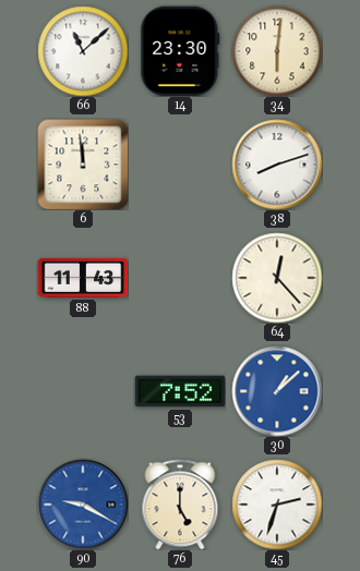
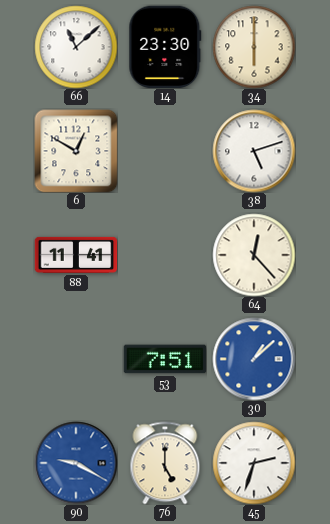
34: 6:01 -> 6:00 (254, 47)
6: 11:59 -> 12:50 (76, 151)
38: 8:12 -> 5:12 (254, 151)
88: 11:43 -> 11:41 (76, 255)
53: 7:52 -> 7:51 (165, 359)
